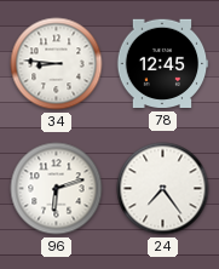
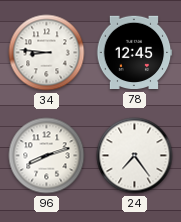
96: 6:12 -> 8:12 (47, 156)
